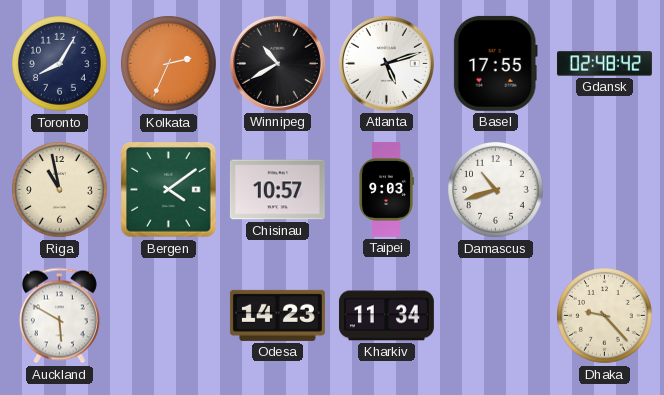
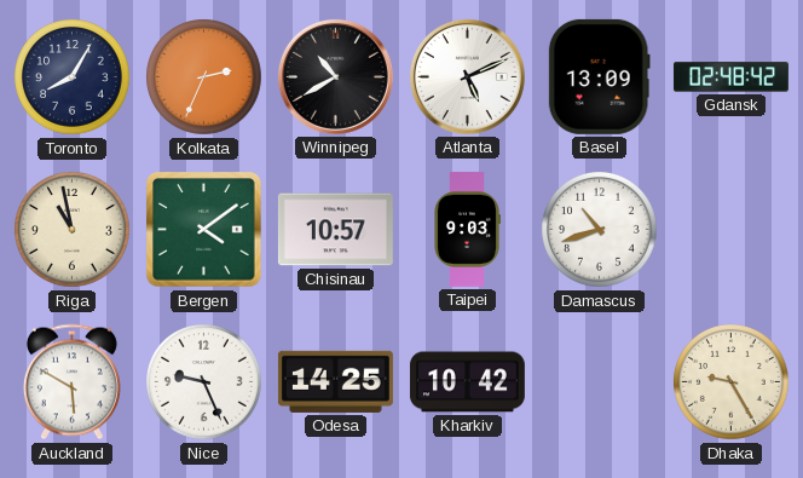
Atlanta: 5:12 -> 5:11 (467, 76)
Basel: 17:55 -> 13:09 (599, 76)
Nice: none -> 9:26 (204, 382)
Odesa: 14:23 -> 14:25 (335, 381)
Kharkiv: 11:34 -> 10:42 (467, 382)
Dhaka: 9:23 -> 9:25 (732, 382)
